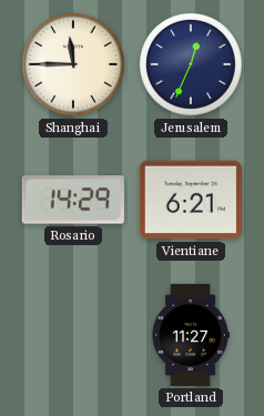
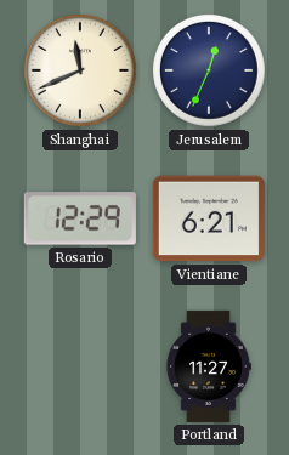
Shanghai: 11:45 -> 11:41 (81, 72)
Rosario: 14:29 -> 12:29 (80, 218)
